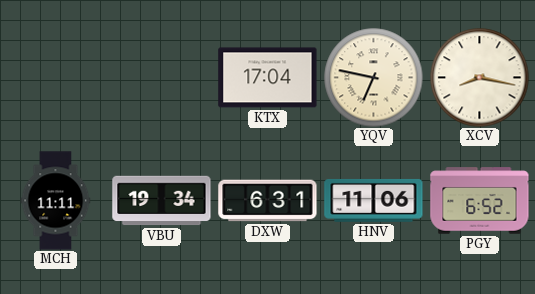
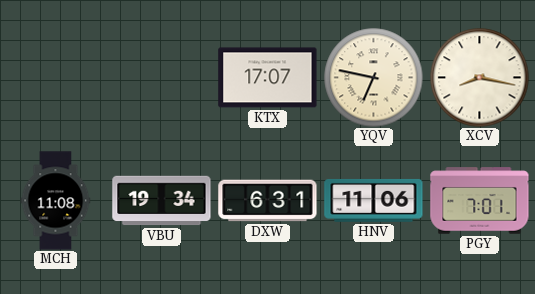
KTX: 17:04 -> 17:07 (268, 78)
MCH: 11:11 -> 11:08 (56, 201)
PGY: 6:52 -> 7:01 (480, 201)
